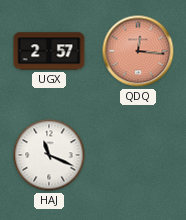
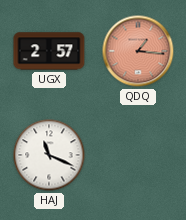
QDQ: 12:16 -> 1:16 (138, 51)
